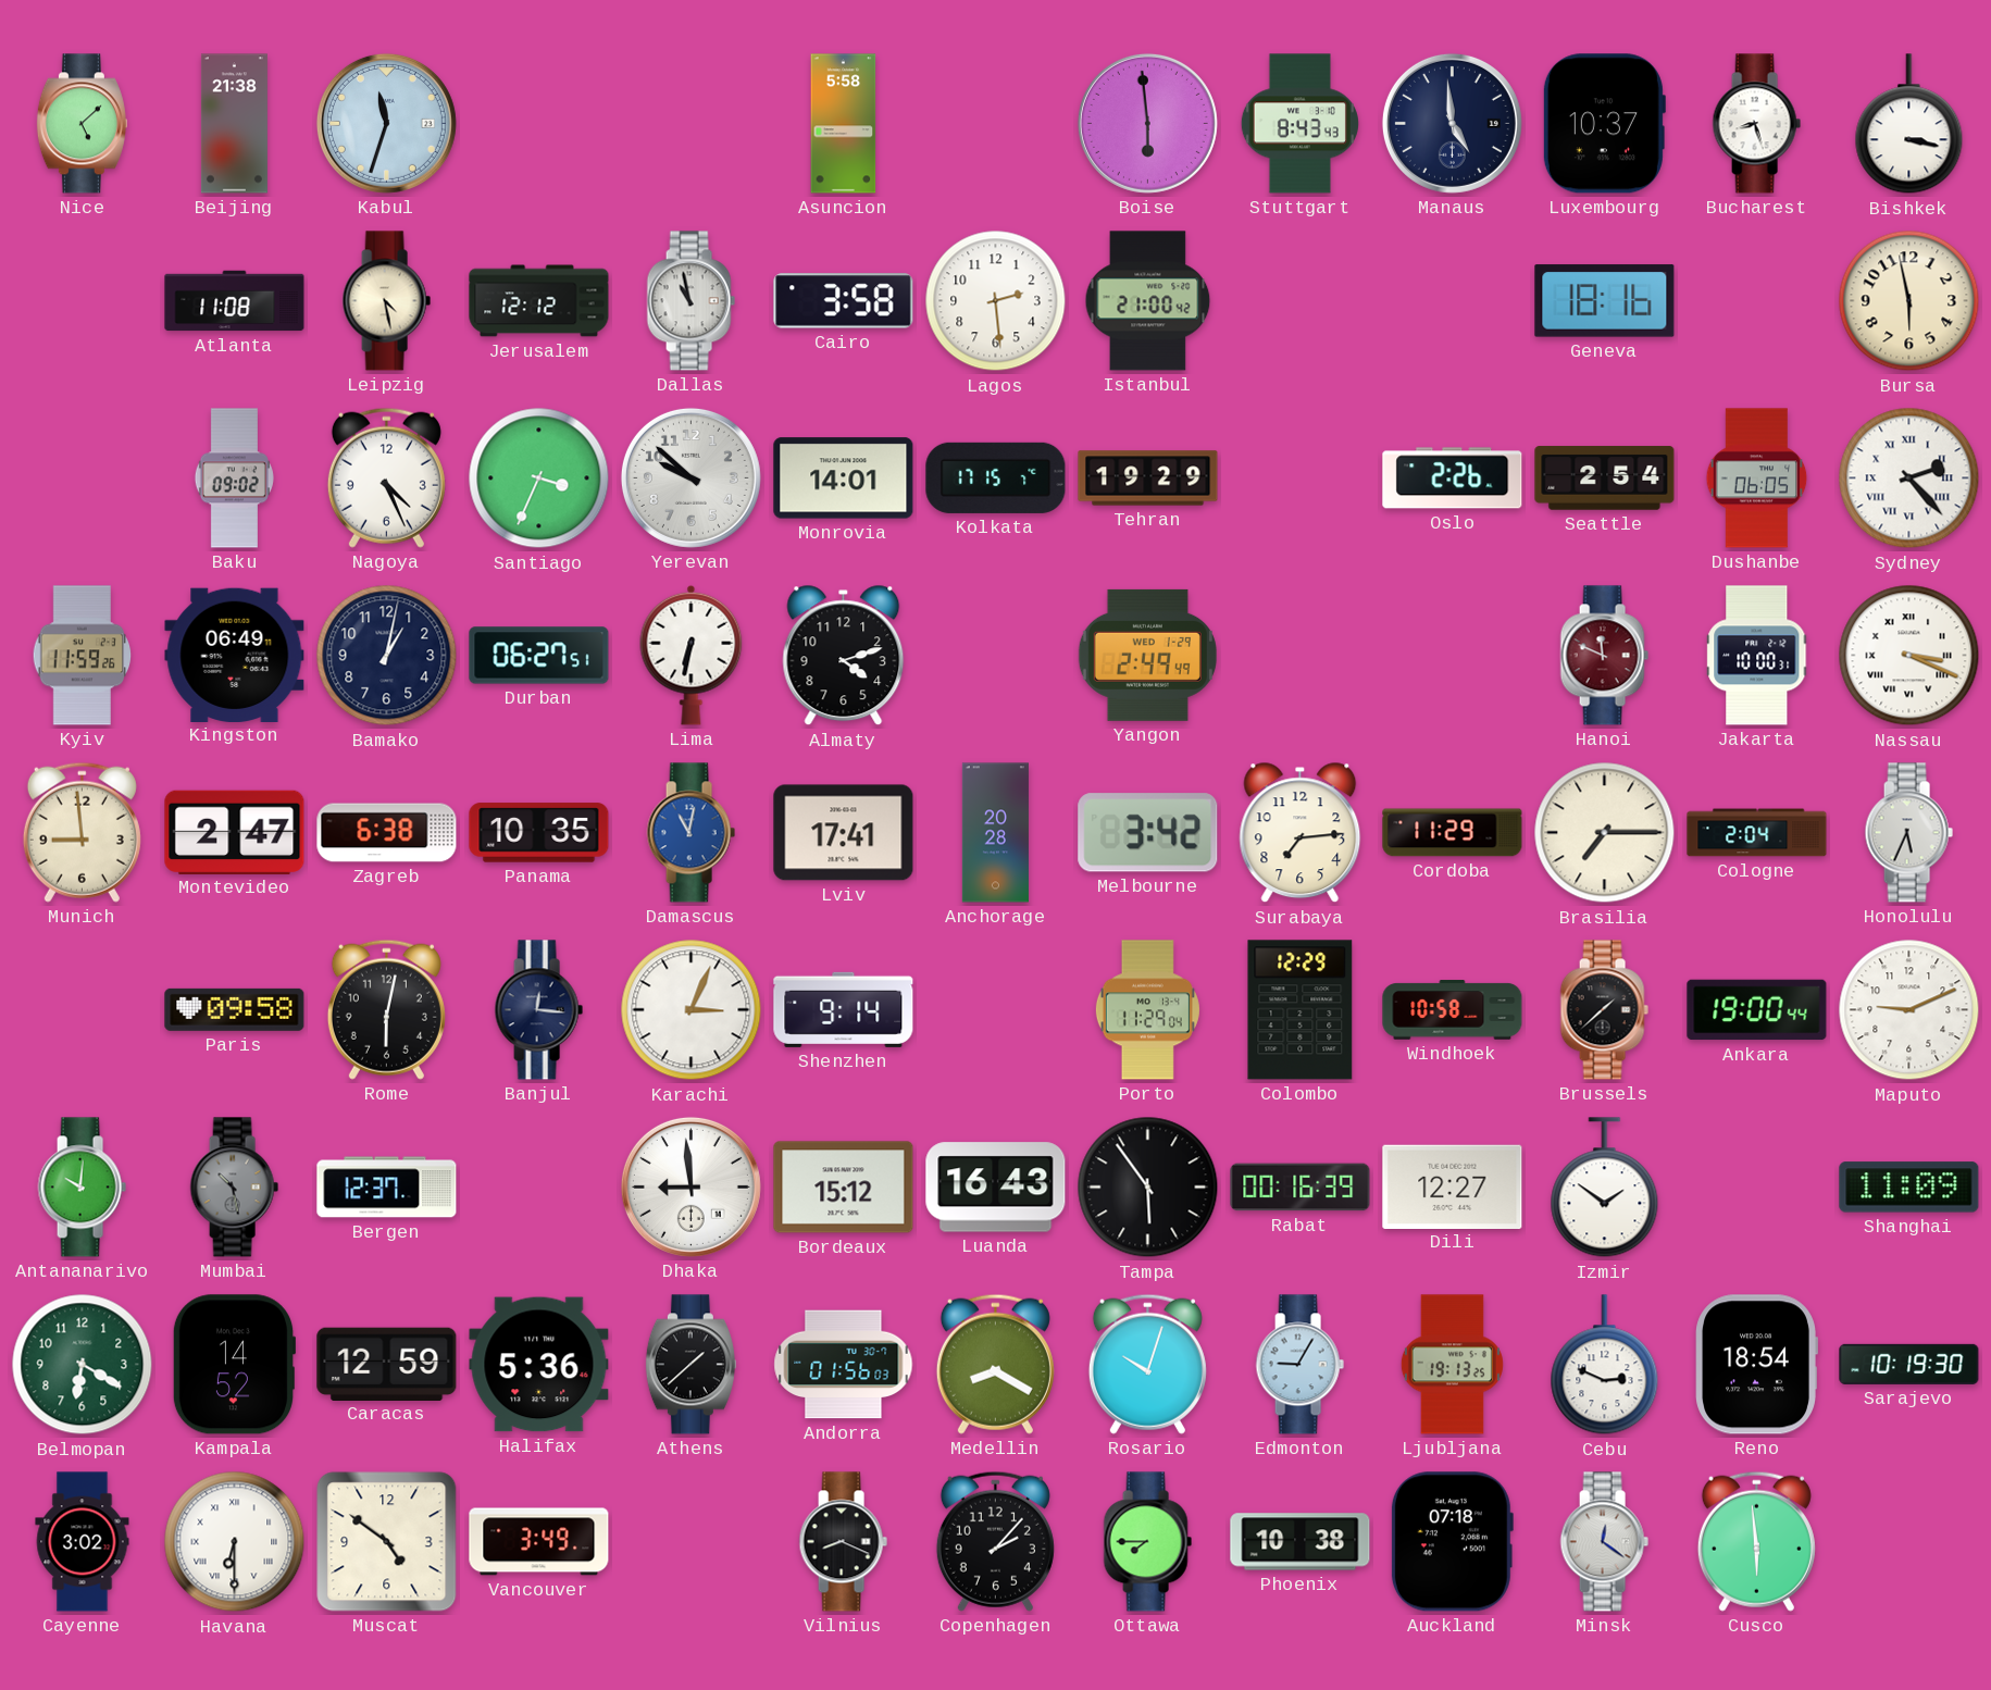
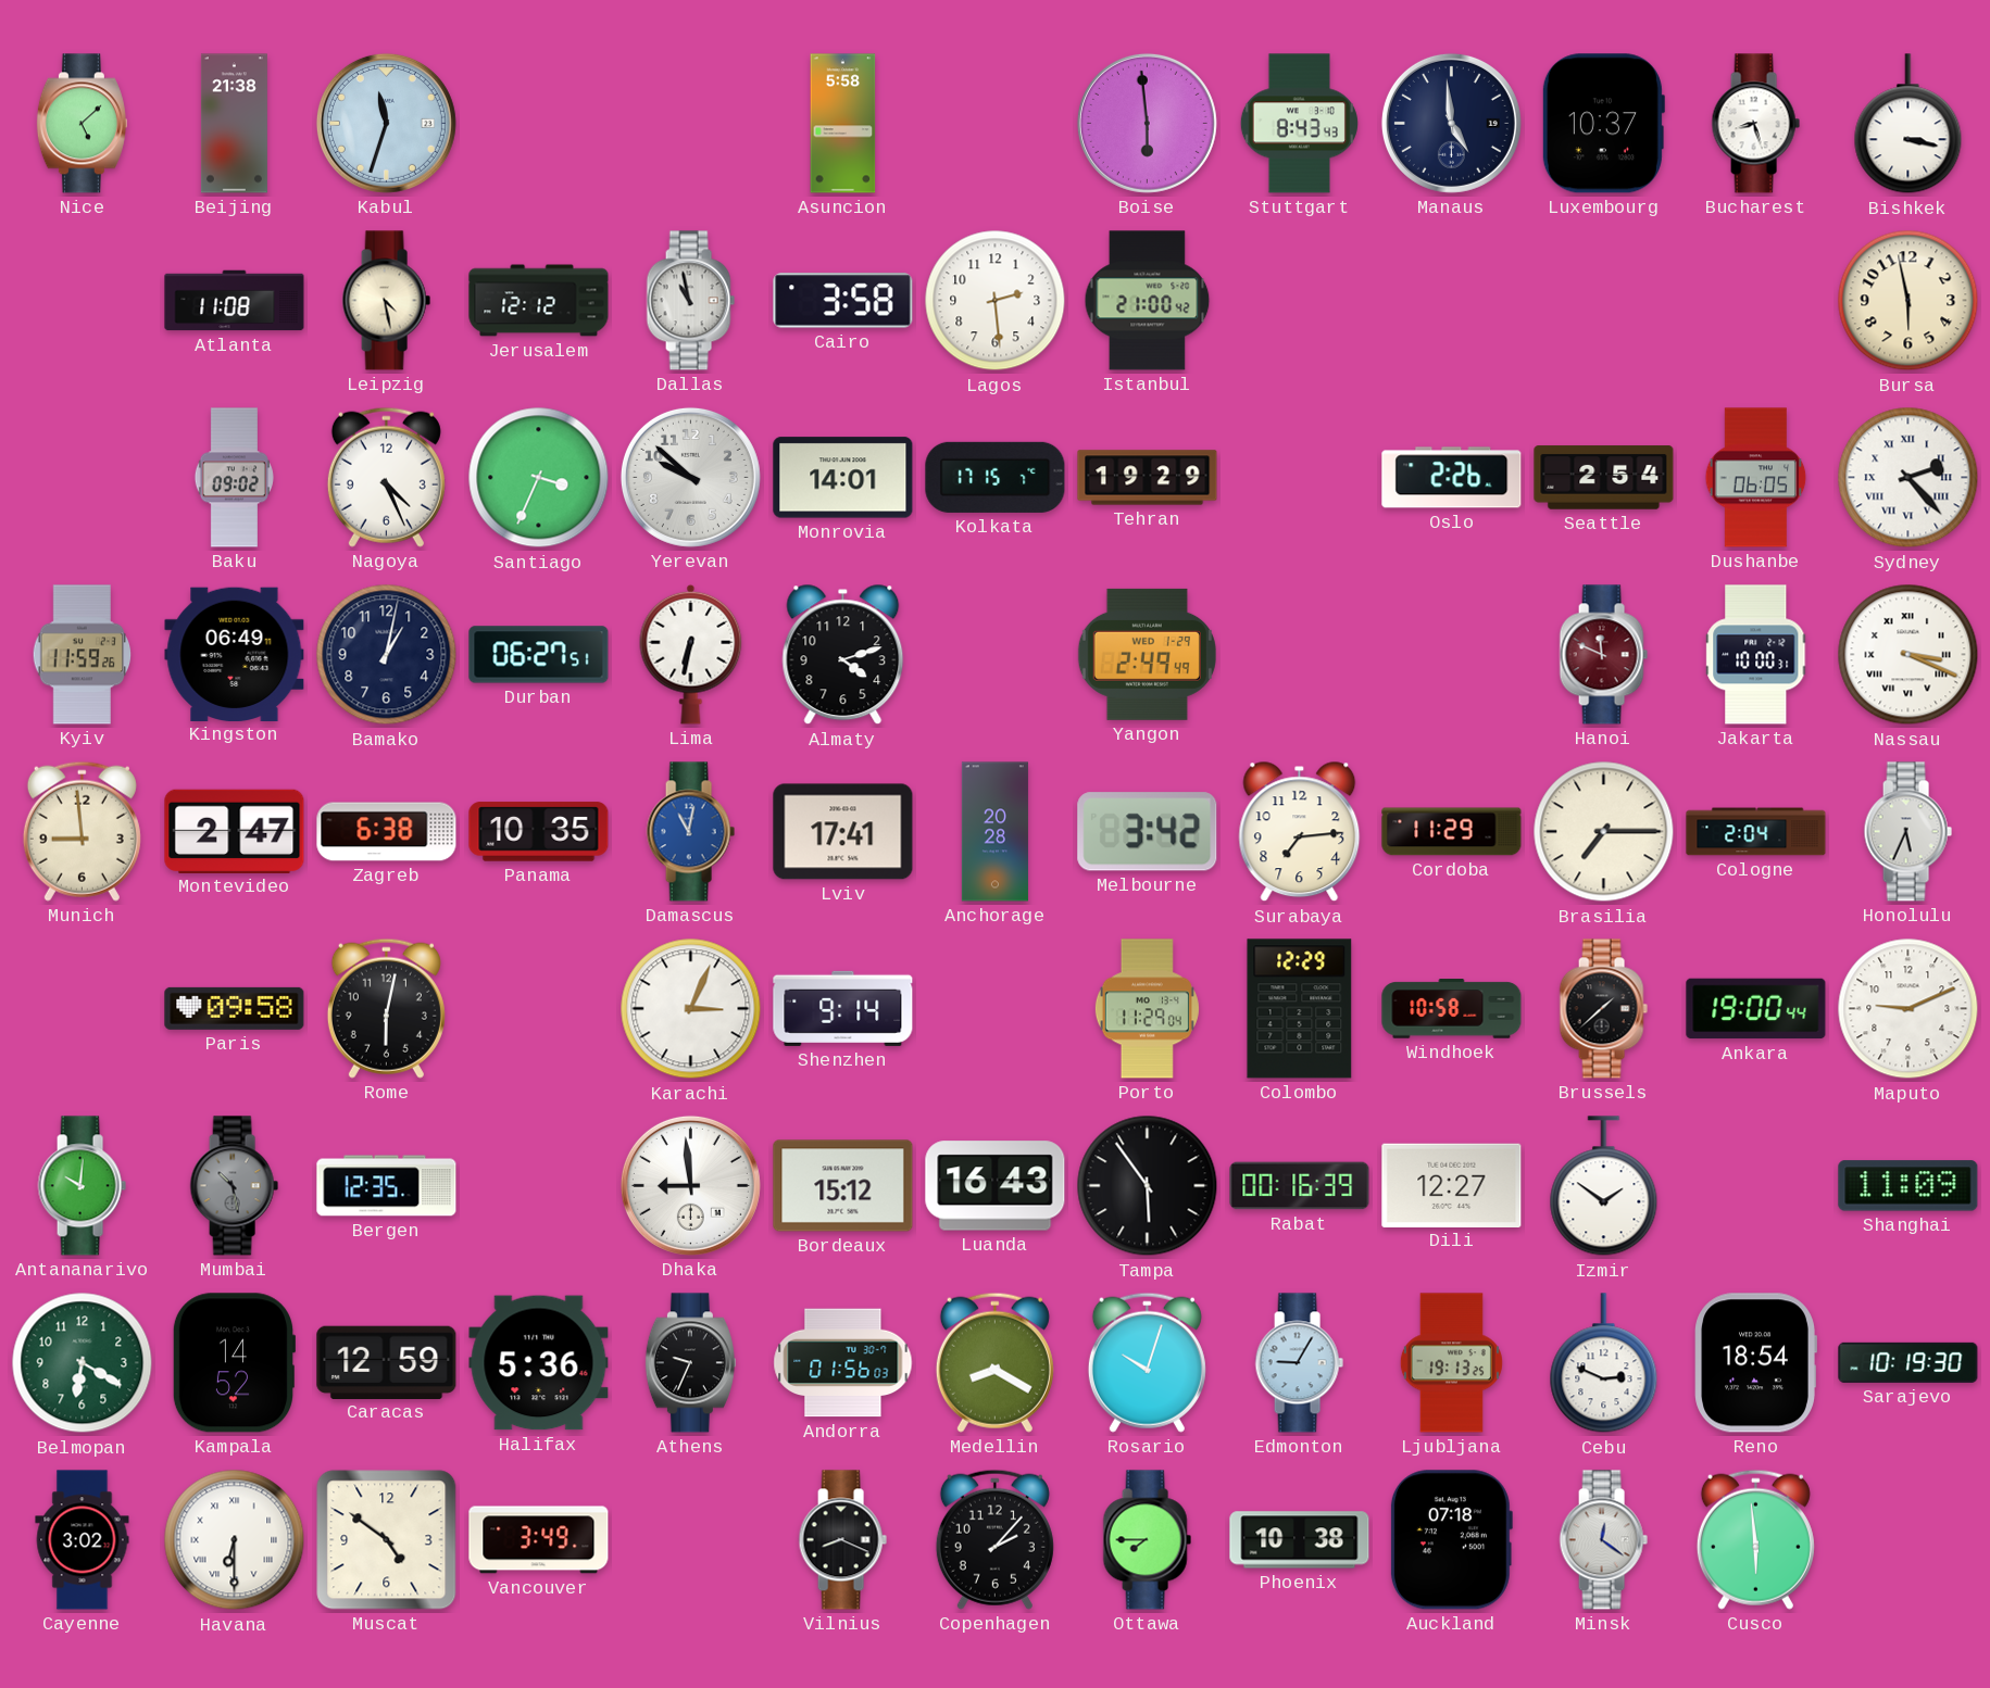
Geneva: 18:16 -> none (1605, 301)
Banjul: 12:16 -> none (538, 1010)
Bergen: 12:37 -> 12:35 (387, 1186)
Athens: 1:38 -> 9:34 (690, 1363)
